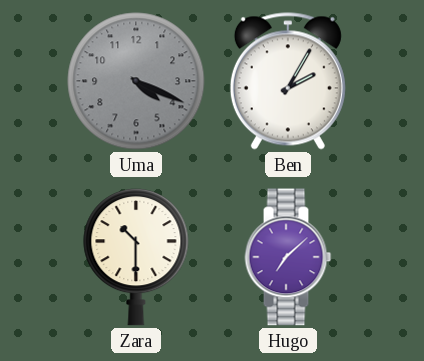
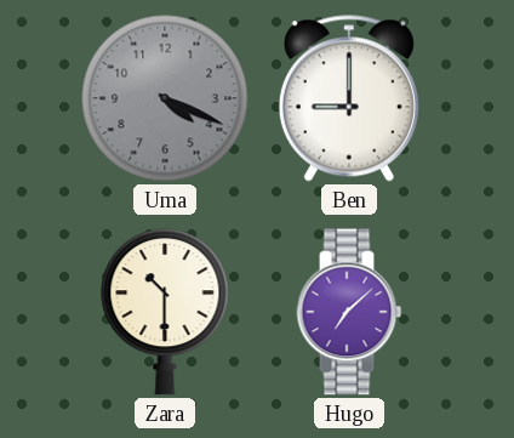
Ben: 2:05 -> 9:00 (349, 98)
